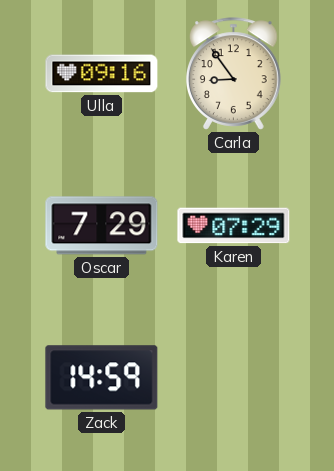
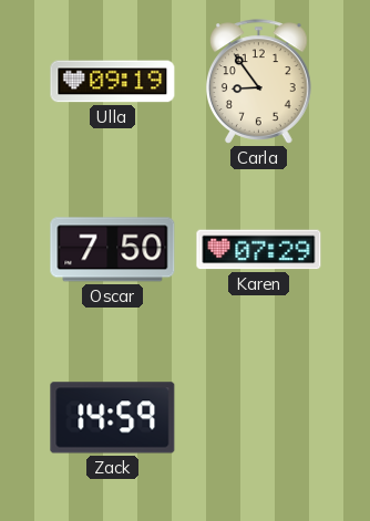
Ulla: 09:16 -> 09:19 (113, 82)
Oscar: 7:29 -> 7:50 (113, 250)
